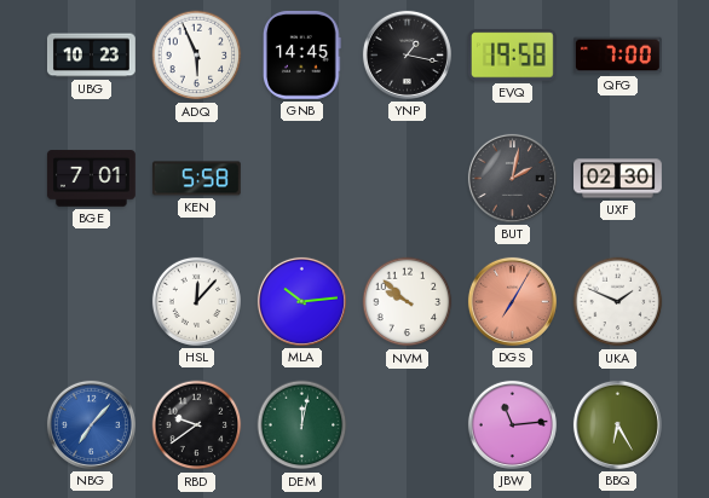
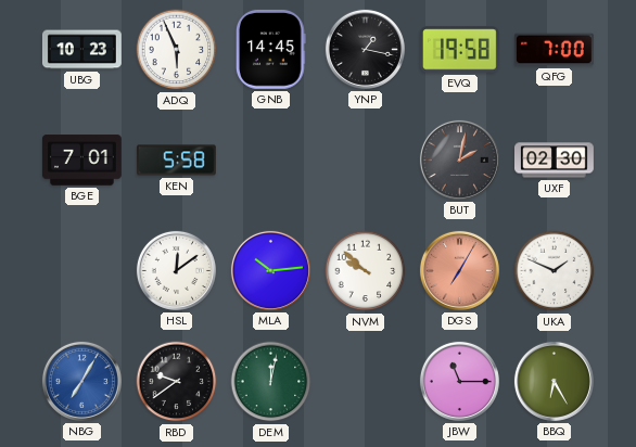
HSL: 12:07 -> 12:09 (176, 270)
NBG: 7:07 -> 7:05 (81, 381)
JBW: 11:14 -> 11:15 (459, 381)
